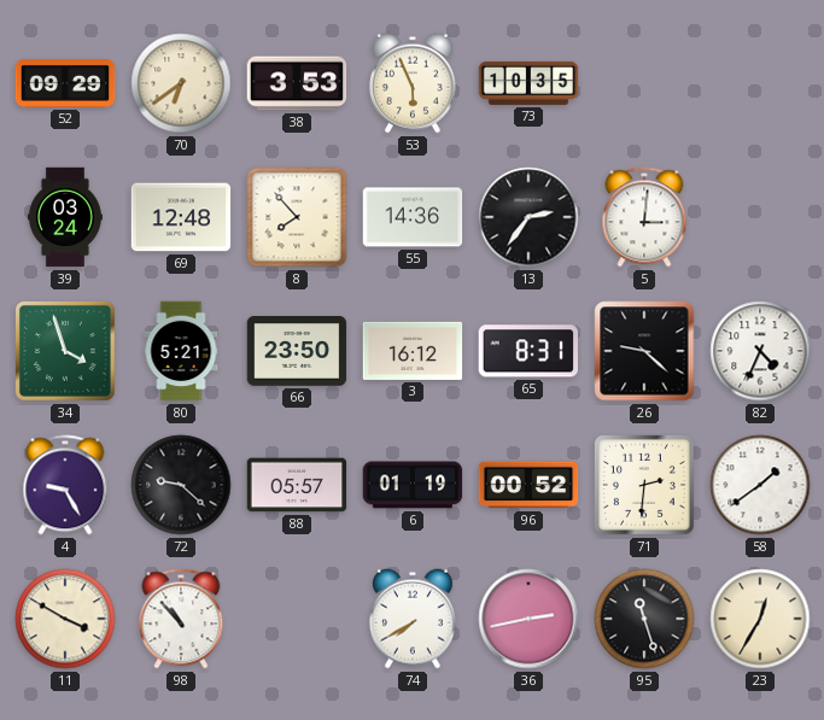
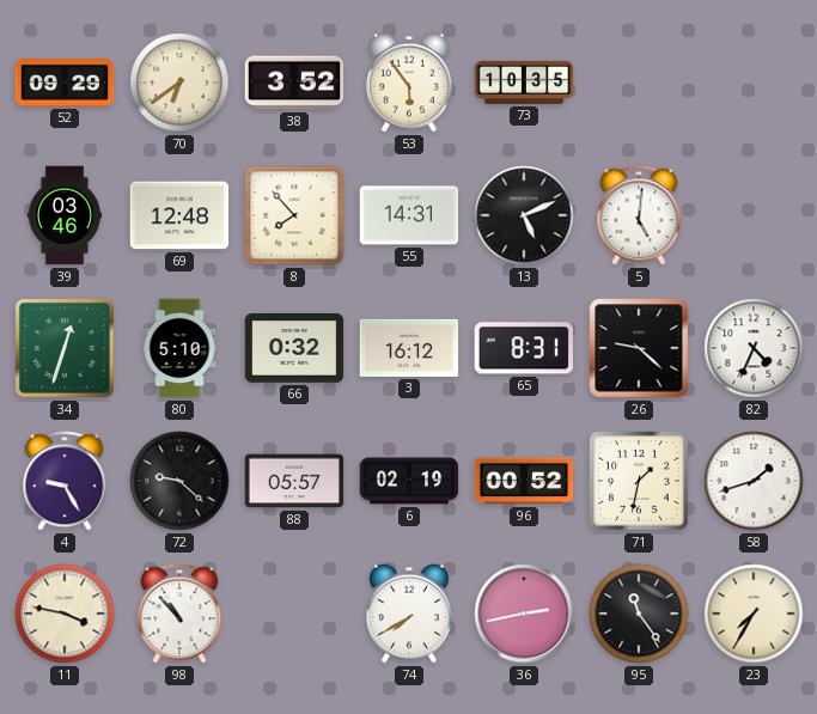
38: 3:53 -> 3:52 (294, 83)
53: 5:56 -> 5:54 (409, 83)
39: 03:24 -> 03:46 (65, 215)
55: 14:36 -> 14:31 (409, 215)
13: 2:36 -> 5:11 (524, 215)
5: 3:01 -> 5:01 (639, 215)
34: 3:57 -> 12:33 (66, 349)
80: 5:21 -> 5:10 (179, 348)
66: 23:50 -> 0:32 (294, 349)
6: 01:19 -> 02:19 (409, 481)
71: 2:31 -> 1:32 (640, 482)
58: 1:39 -> 1:42 (754, 481)
11: 3:50 -> 3:47 (65, 614)
95: 11:27 -> 11:24 (639, 614)
23: 12:35 -> 7:35 (754, 614)
